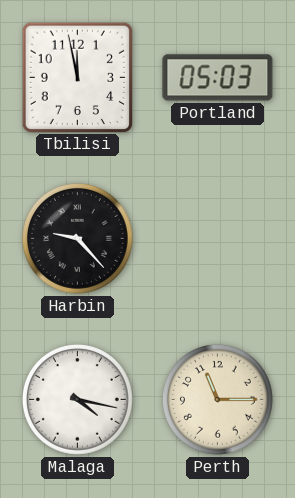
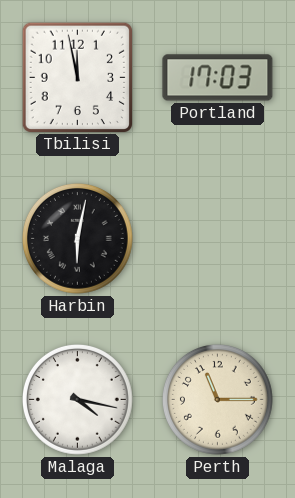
Portland: 05:03 -> 17:03 (218, 78)
Harbin: 9:23 -> 6:02 (77, 238)
